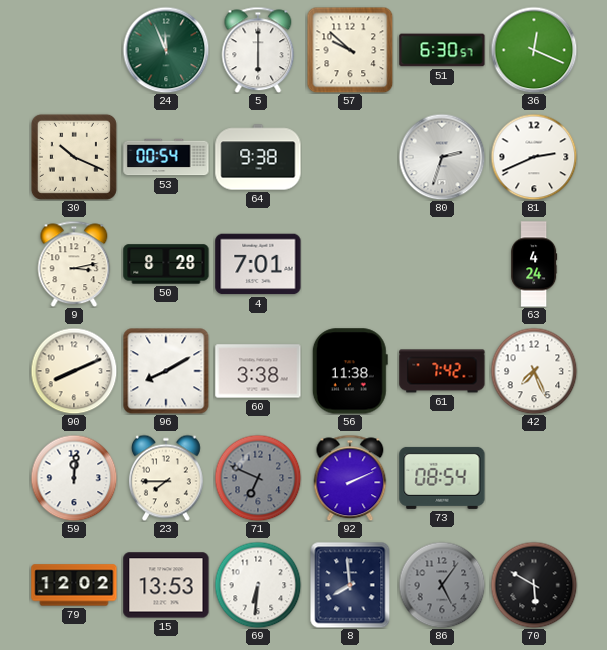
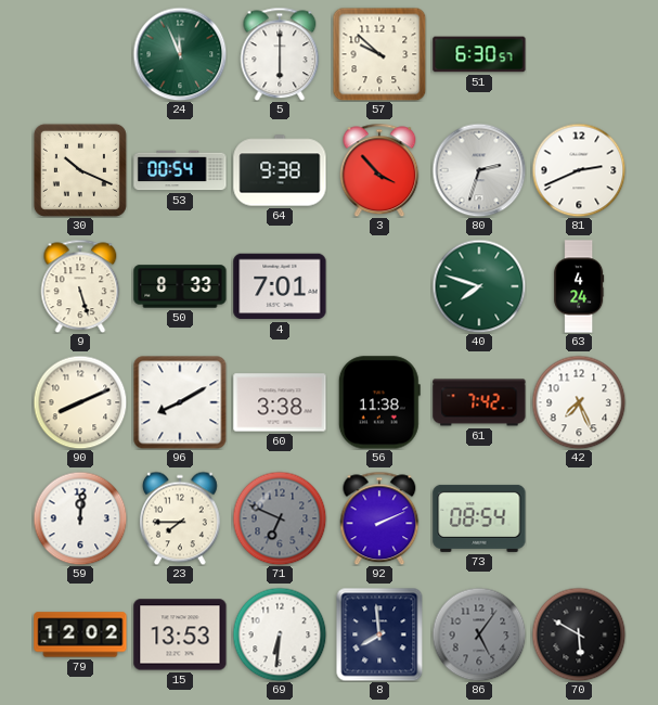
36: 12:19 -> none (534, 50)
3: none -> 3:53 (379, 170)
9: 3:13 -> 5:27 (80, 286)
50: 8:28 -> 8:33 (180, 286)
40: none -> 7:48 (479, 286)
